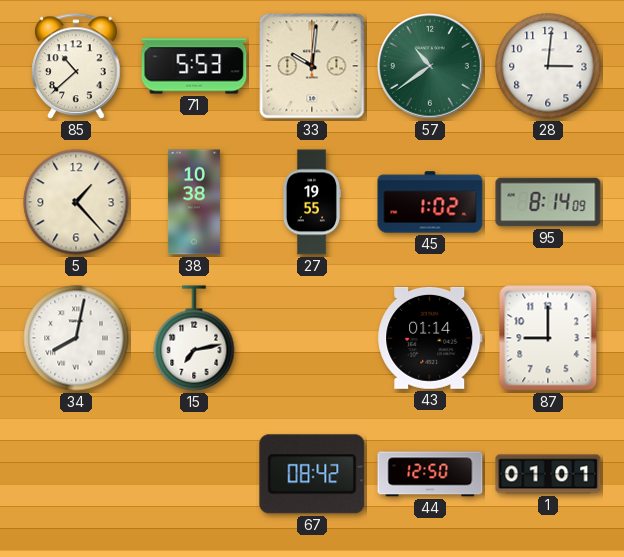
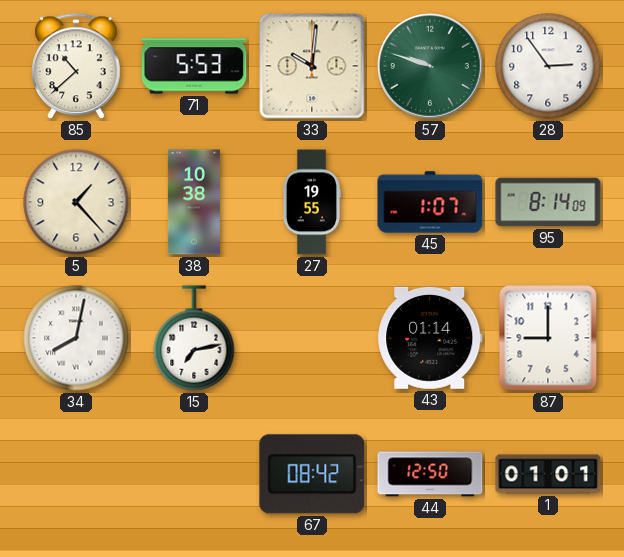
57: 10:39 -> 9:48 (430, 66)
28: 3:01 -> 2:54 (548, 66)
45: 1:02 -> 1:07 (430, 202)
